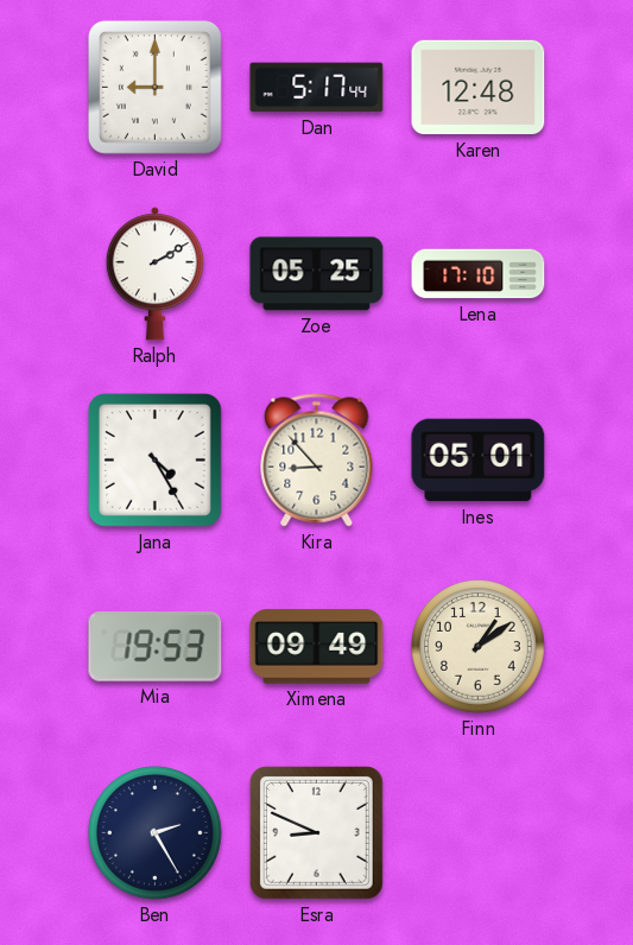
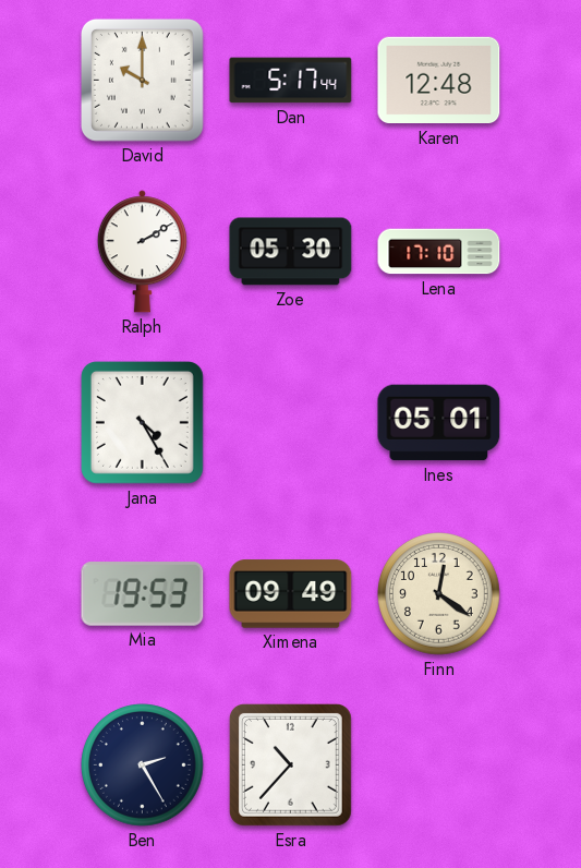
David: 9:00 -> 10:00 (142, 80)
Zoe: 05:25 -> 05:30 (291, 252)
Kira: 8:53 -> none (317, 461)
Finn: 1:09 -> 12:21 (439, 594)
Esra: 8:49 -> 10:37 (290, 764)
